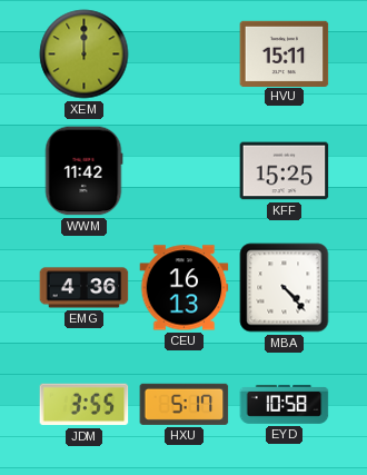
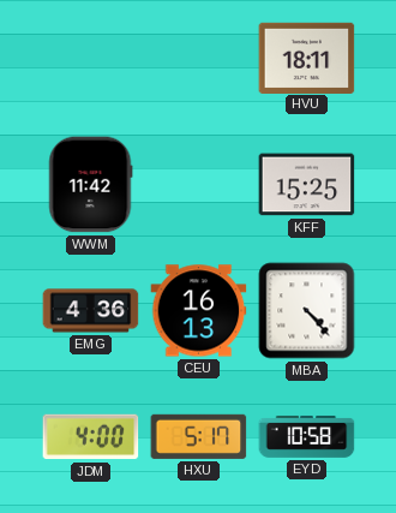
XEM: 12:00 -> none (85, 55)
HVU: 15:11 -> 18:11 (307, 58)
JDM: 3:55 -> 4:00 (91, 437)
